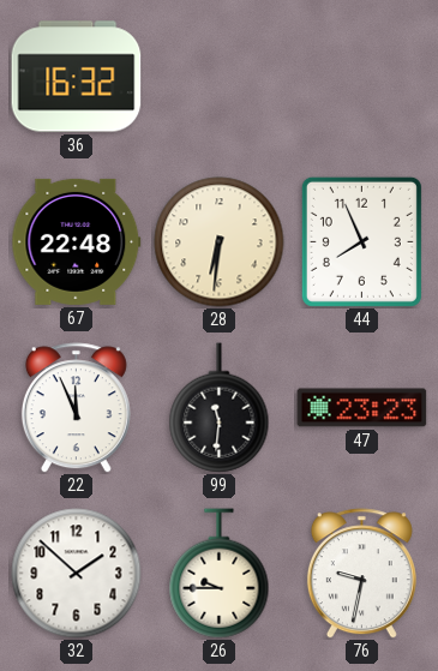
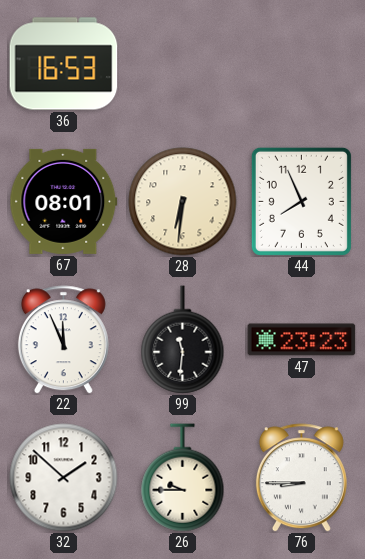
36: 16:32 -> 16:53 (64, 64)
67: 22:48 -> 08:01 (64, 201)
76: 9:32 -> 8:45 (301, 478)
